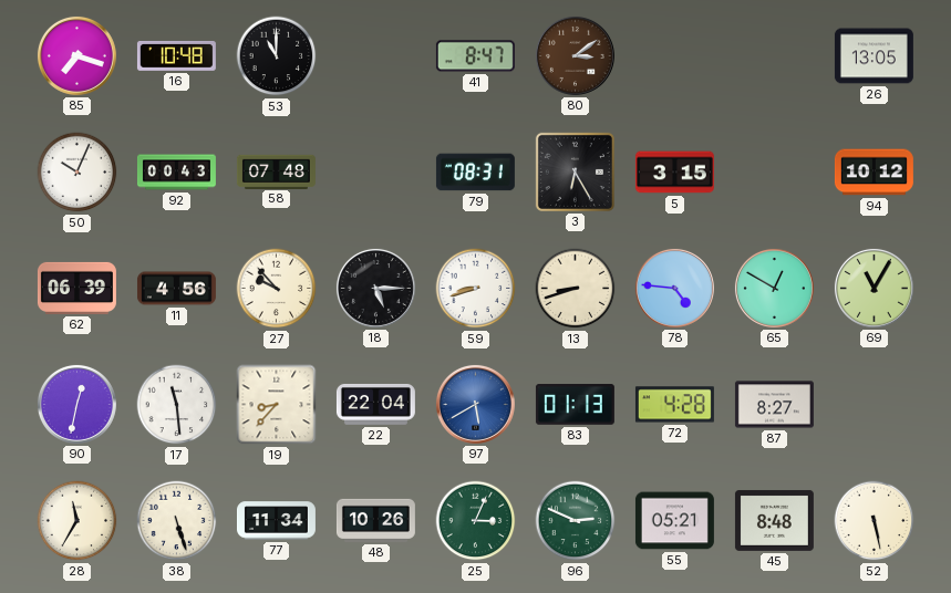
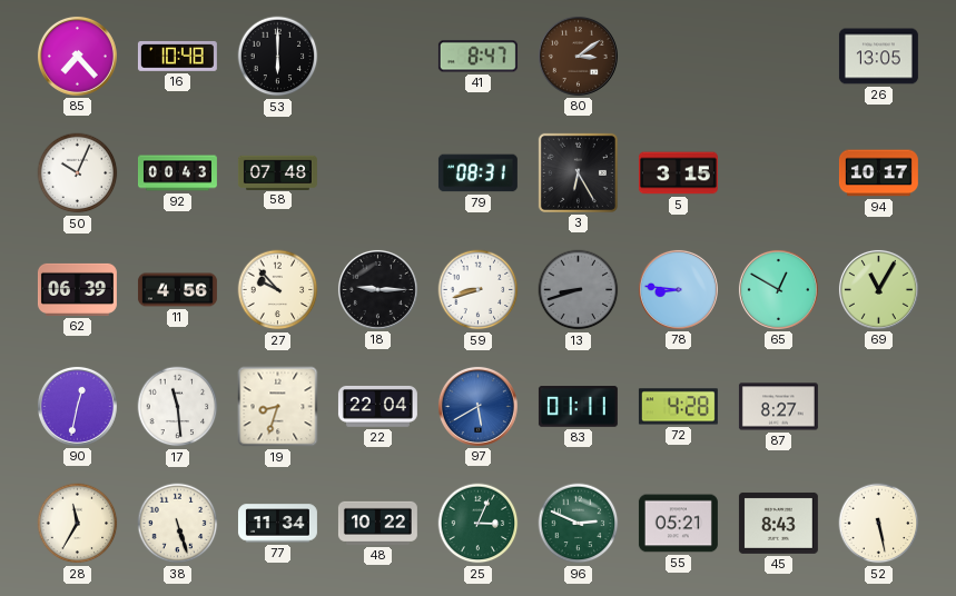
85: 7:18 -> 7:23 (77, 56)
53: 11:00 -> 6:00 (278, 57)
94: 10:12 -> 10:17 (878, 173)
18: 5:15 -> 9:15 (377, 289)
13 dial: cream -> grey (579, 290)
78: 4:46 -> 8:46 (678, 289)
19: 8:37 -> 8:33 (278, 407)
83: 01:13 -> 01:11 (578, 407)
48: 10:26 -> 10:22 (377, 523)
45: 8:48 -> 8:43 (778, 523)
